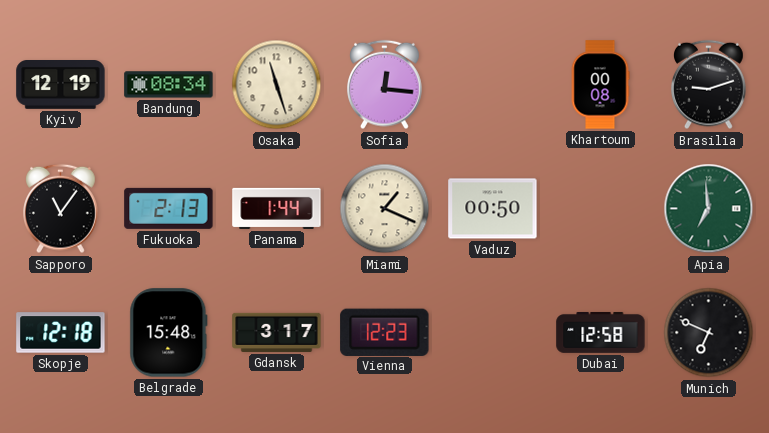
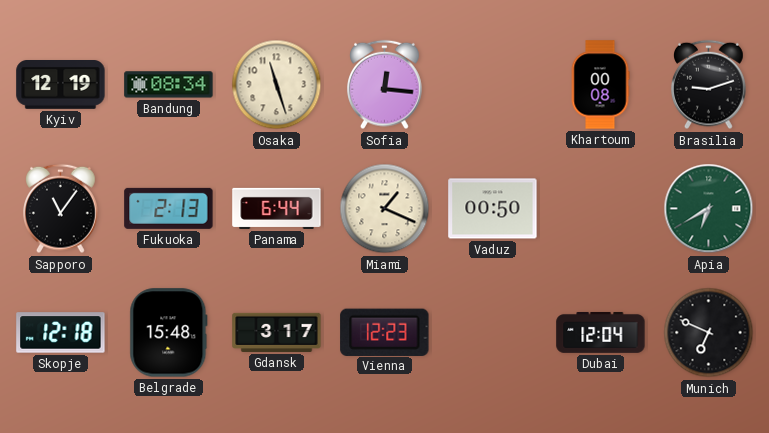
Panama: 1:44 -> 6:44 (277, 208)
Apia: 6:59 -> 6:40 (709, 209)
Dubai: 12:58 -> 12:04 (601, 332)
